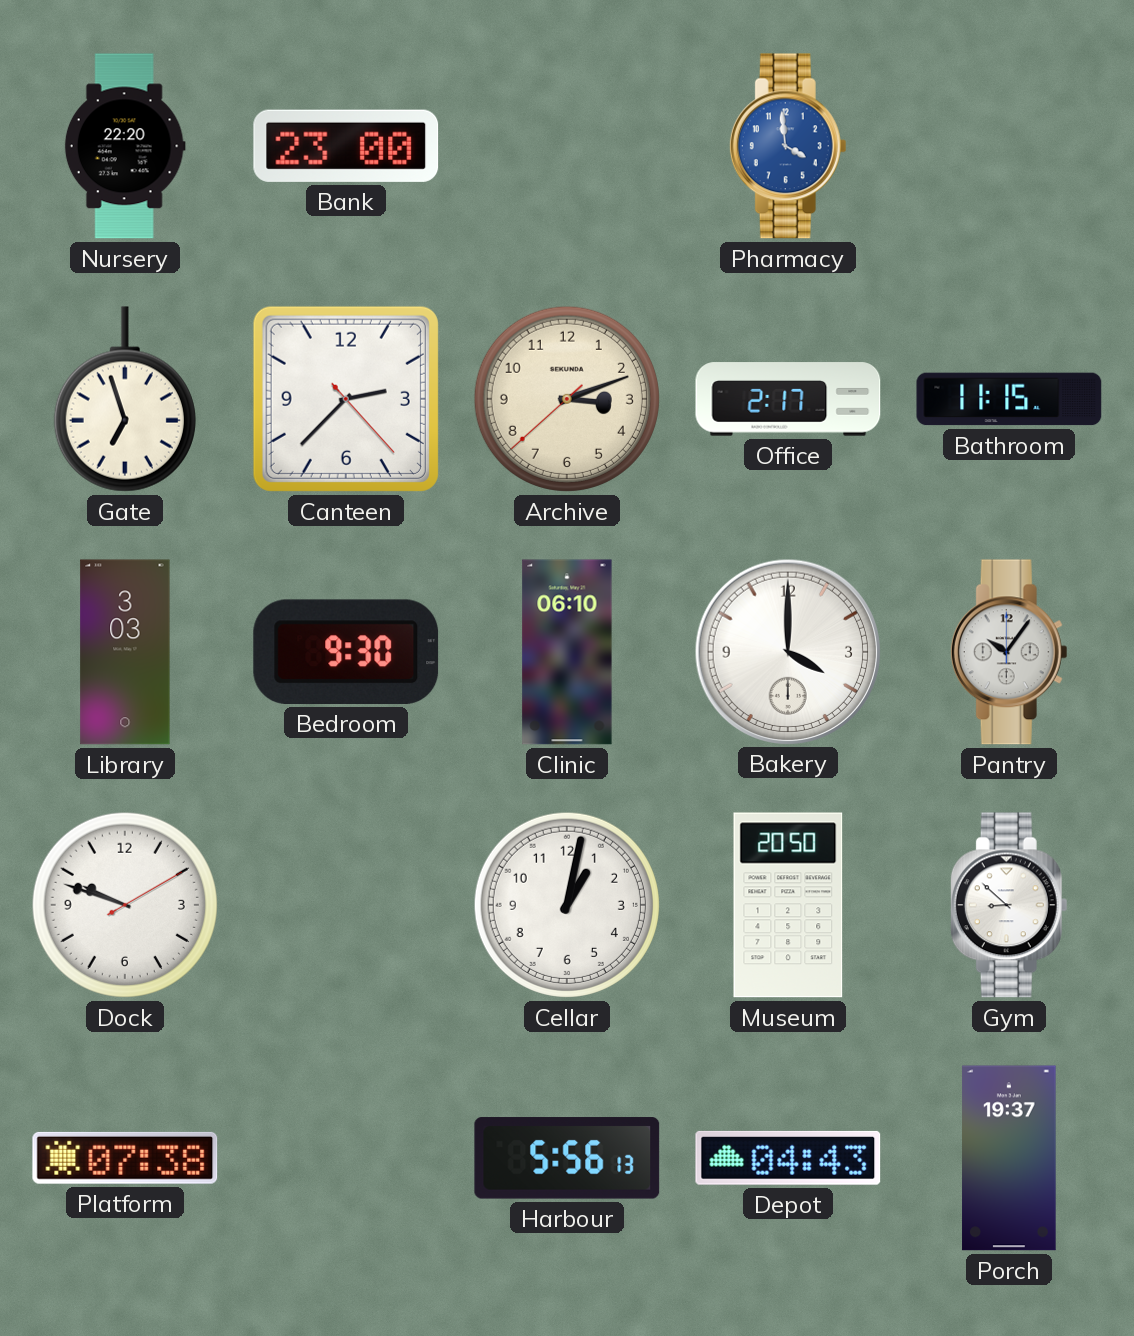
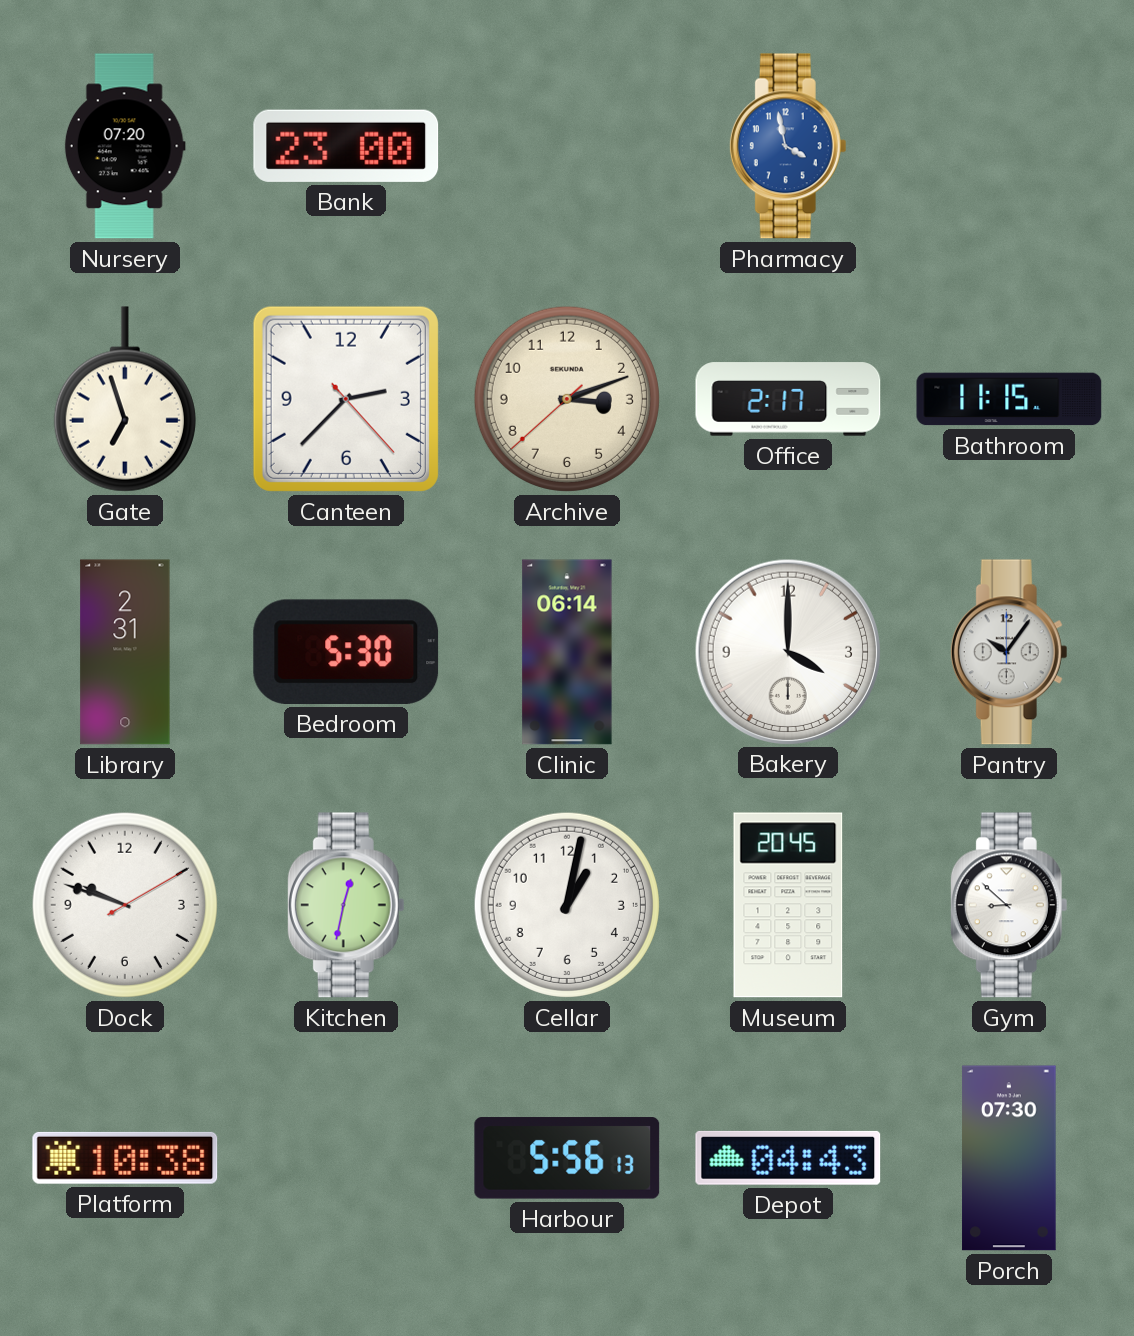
Nursery: 22:20 -> 07:20 (125, 146)
Pharmacy: 3:59 -> 3:58 (788, 146)
Library: 3:03 -> 2:31 (125, 652)
Bedroom: 9:30 -> 5:30 (346, 652)
Clinic: 06:10 -> 06:14 (567, 652)
Kitchen: none -> 12:32 (346, 905)
Museum: 20:50 -> 20:45 (788, 905)
Platform: 07:38 -> 10:38 (125, 1158)
Porch: 19:37 -> 07:30 (1009, 1158)
